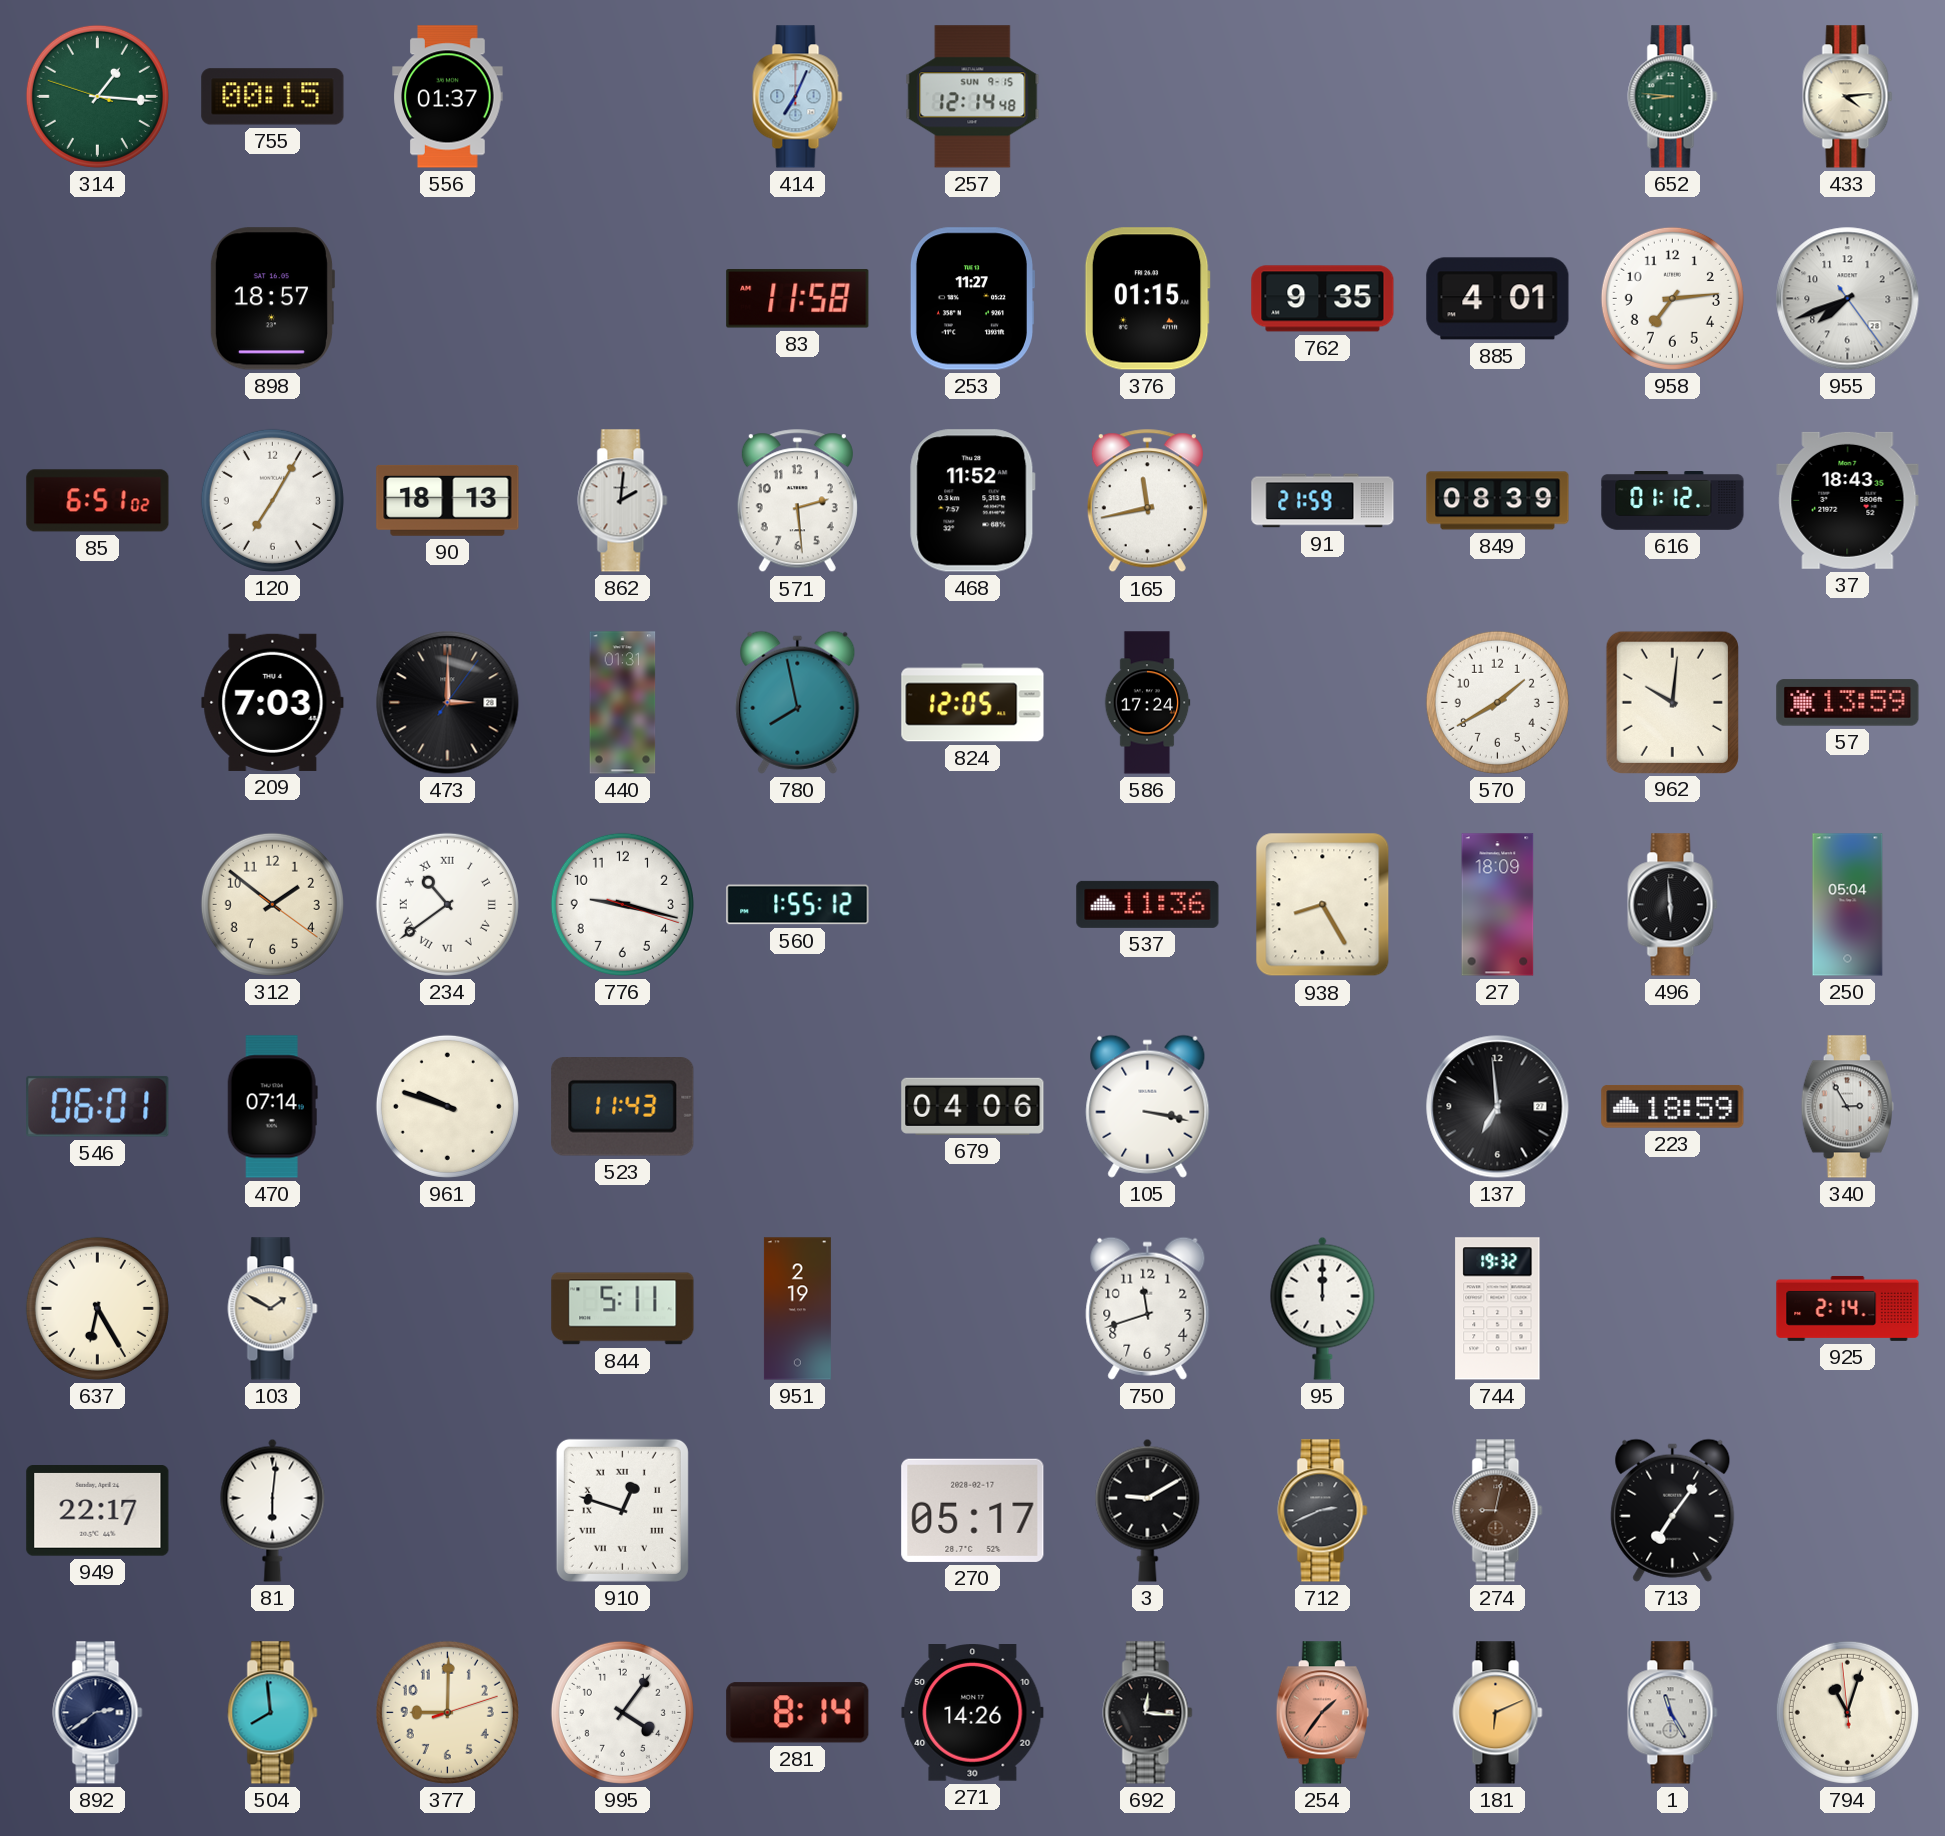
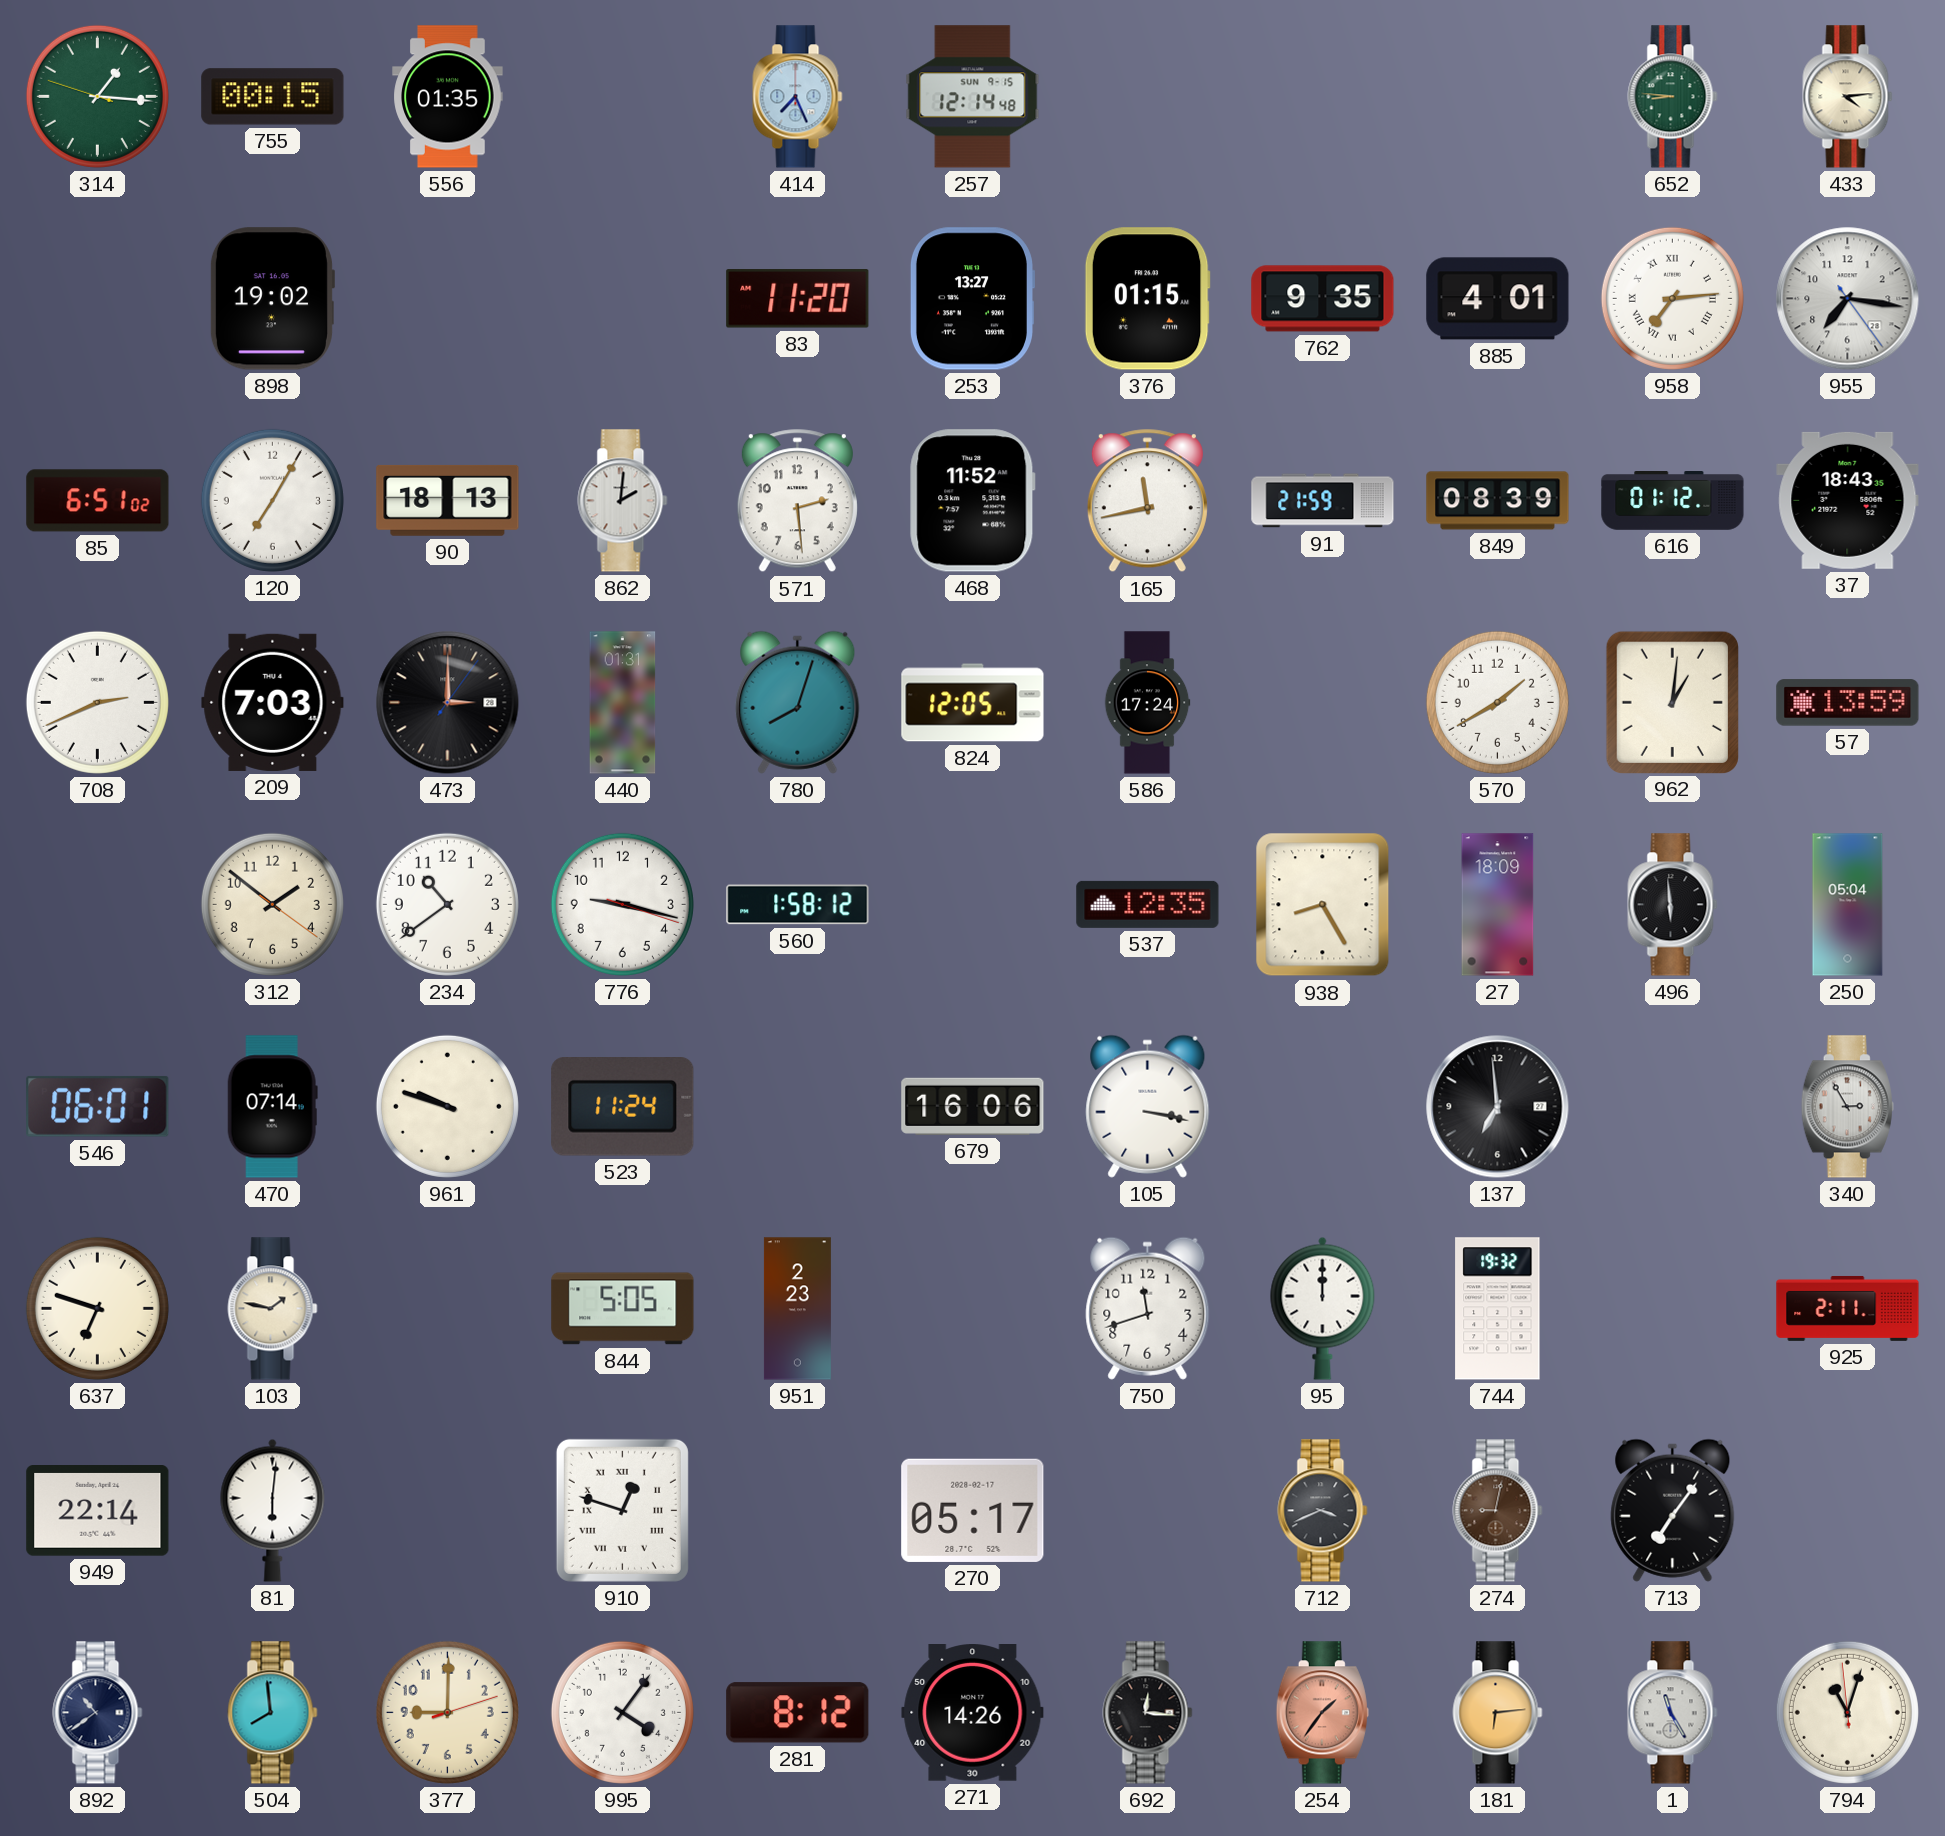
556: 01:37 -> 01:35 (448, 97)
414: 7:04 -> 7:26 (798, 97)
898: 18:57 -> 19:02 (272, 299)
83: 11:58 -> 11:20 (798, 299)
253: 11:27 -> 13:27 (971, 299)
958 numerals: Arabic -> Roman (1672, 298)
955: 7:41 -> 7:16 (1848, 299)
708: none -> 2:41 (97, 702)
780: 7:58 -> 8:03 (798, 702)
962: 10:01 -> 1:01 (1672, 702)
234 numerals: Roman -> Arabic (447, 904)
560: 1:55 -> 1:58 (798, 905)
537: 11:36 -> 12:35 (1148, 904)
523: 11:43 -> 11:24 (623, 1107)
679: 04:06 -> 16:06 (973, 1106)
223: 18:59 -> none (1673, 1107)
637: 6:25 -> 6:48 (97, 1308)
103: 1:50 -> 1:47 (273, 1309)
844: 5:11 -> 5:05 (623, 1309)
951: 2:19 -> 2:23 (797, 1309)
925: 2:14 -> 2:11 (1848, 1308)
949: 22:17 -> 22:14 (98, 1511)
3: 9:10 -> none (1148, 1510)
712: 2:41 -> 3:41 (1323, 1511)
892: 2:39 -> 10:39 (98, 1713)
281: 8:14 -> 8:12 (798, 1713)
181: 6:11 -> 6:14 (1498, 1713)
